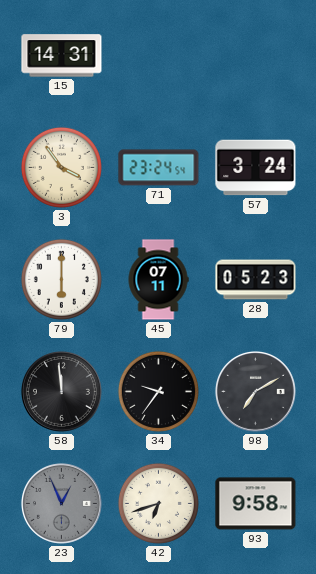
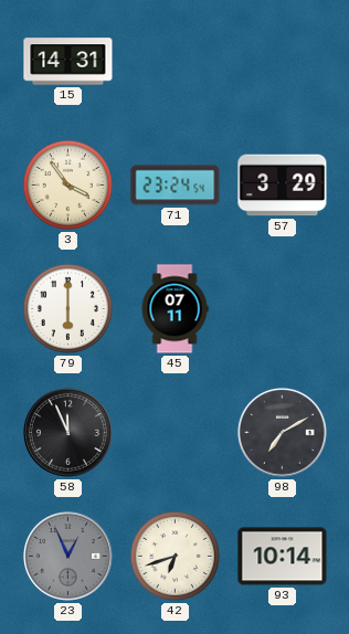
57: 3:24 -> 3:29 (283, 186)
28: 05:23 -> none (256, 280)
58: 11:59 -> 11:56 (67, 432)
34: 9:36 -> none (158, 391)
93: 9:58 -> 10:14 (283, 557)
